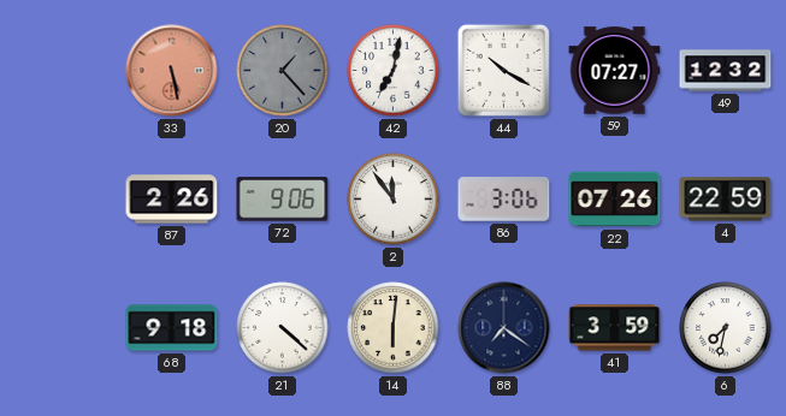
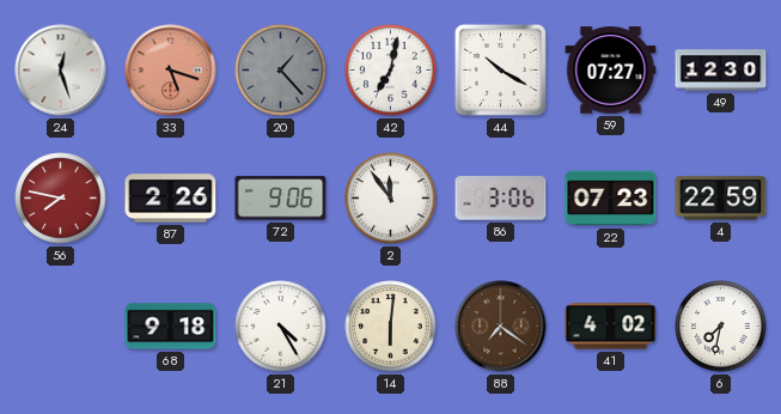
24: none -> 12:27 (61, 71)
33: 5:28 -> 5:18 (171, 71)
49: 12:32 -> 12:30 (721, 71)
56: none -> 7:47 (61, 199)
22: 07:26 -> 07:23 (611, 199)
21: 4:22 -> 4:25 (281, 327)
88 dial: navy -> brown (501, 327)
41: 3:59 -> 4:02 (611, 327)
